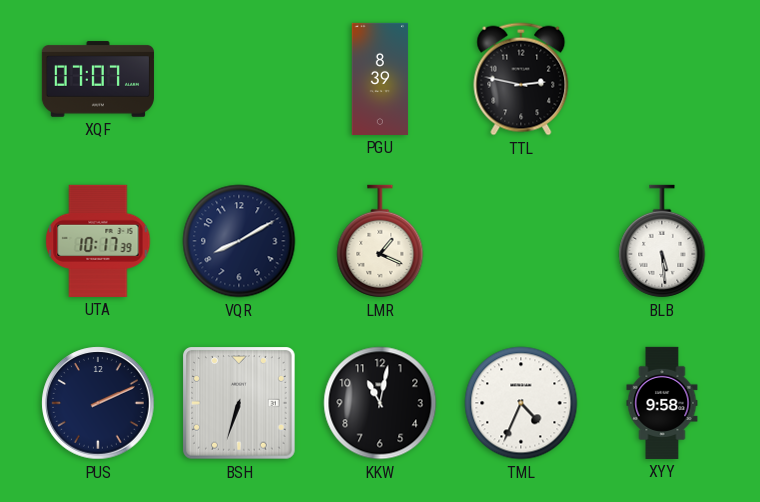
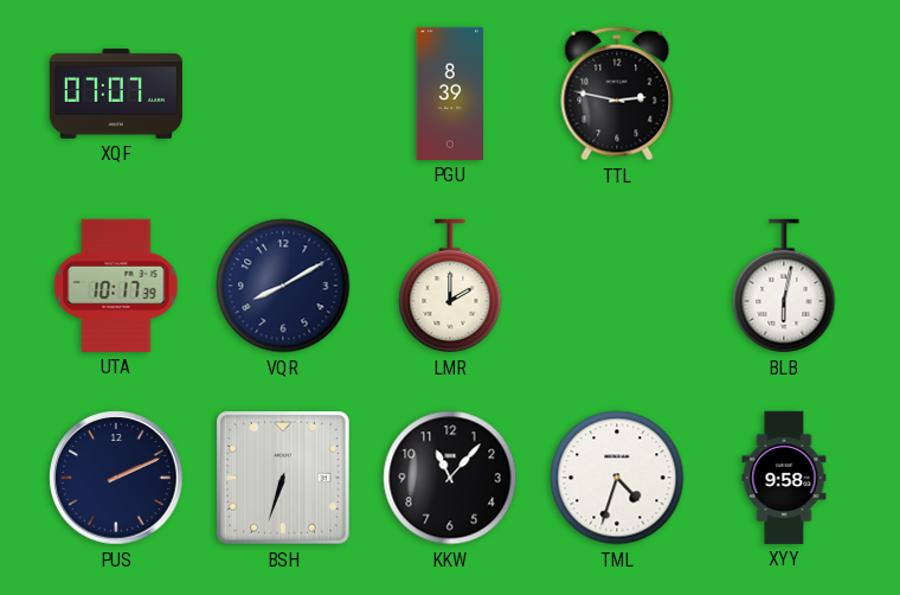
LMR: 1:19 -> 2:00 (450, 286)
BLB: 5:29 -> 6:02 (784, 286)
KKW: 11:02 -> 11:07 (450, 478)
TML: 4:34 -> 4:33 (617, 478)
